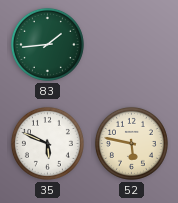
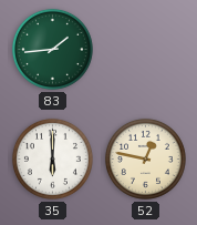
35: 5:49 -> 6:00 (52, 158)
52: 5:47 -> 12:47 (145, 158)
